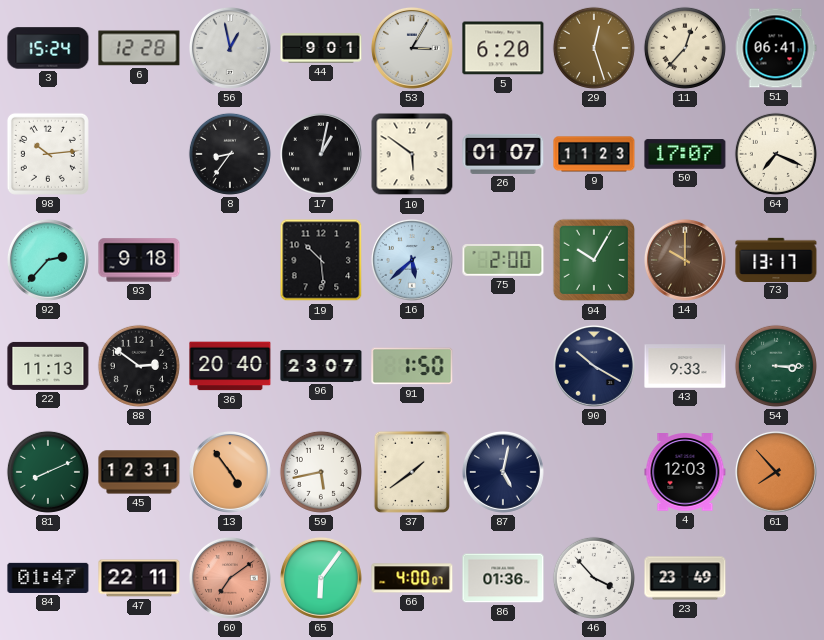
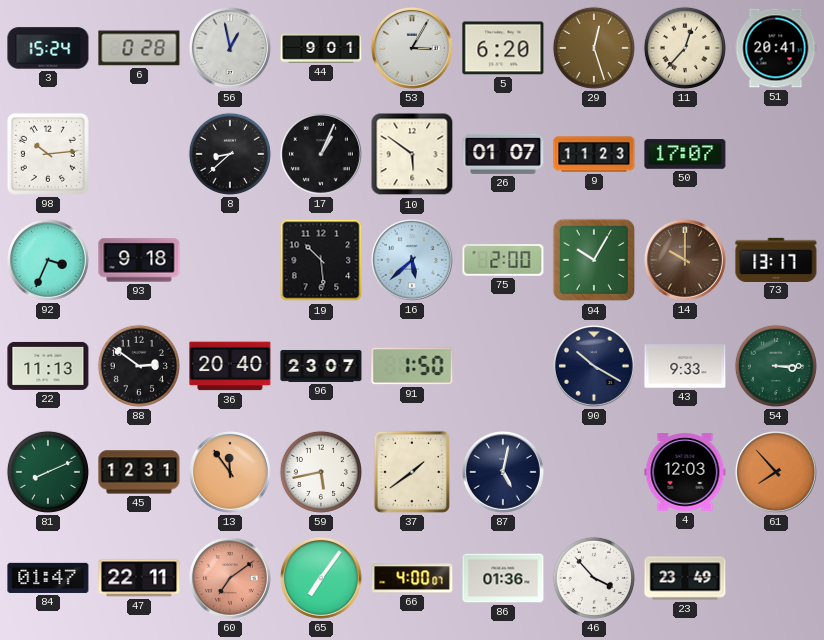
6: 12:28 -> 0:28 (139, 48)
51: 06:41 -> 20:41 (776, 48)
8: 8:36 -> 8:38 (230, 154)
17: 1:02 -> 1:04 (321, 154)
64: 7:19 -> none (776, 154)
92: 2:37 -> 3:34 (48, 260)
13: 4:54 -> 11:54 (230, 472)
65: 6:06 -> 7:06 (321, 578)
